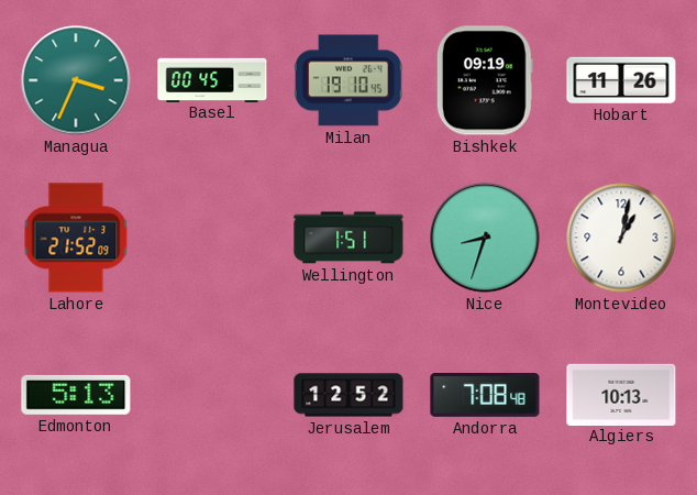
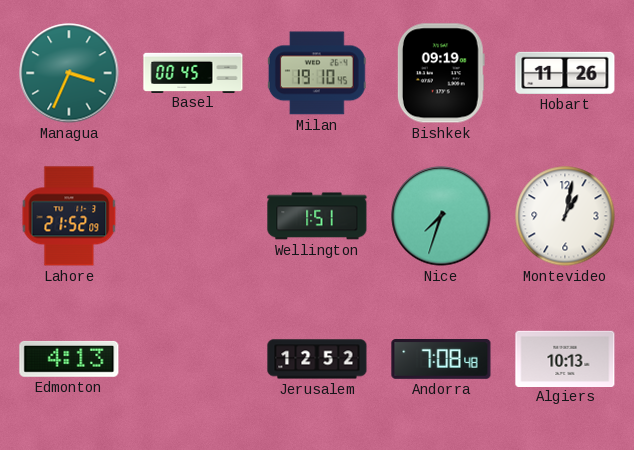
Nice: 8:33 -> 7:33 (441, 216)
Edmonton: 5:13 -> 4:13 (69, 359)
